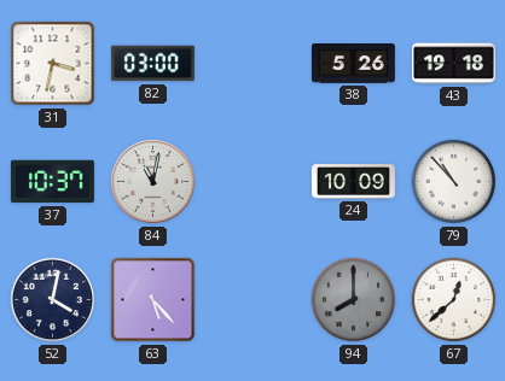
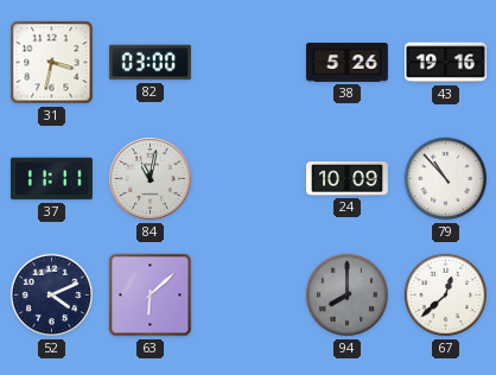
43: 19:18 -> 19:16 (445, 63)
37: 10:37 -> 11:11 (51, 179)
52: 4:02 -> 4:11 (52, 295)
63: 5:23 -> 6:08 (151, 295)
